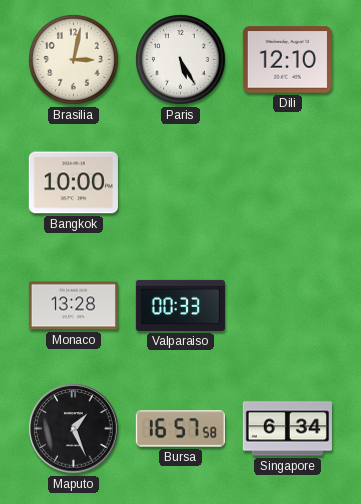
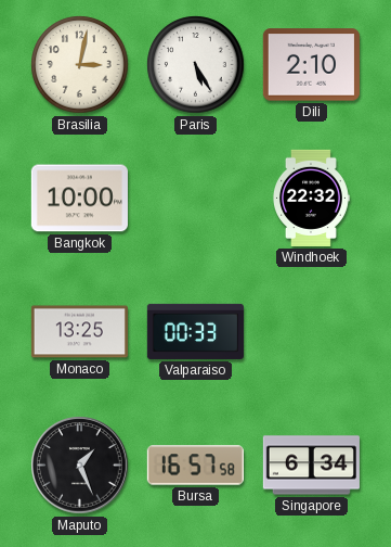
Dili: 12:10 -> 2:10 (311, 65)
Windhoek: none -> 22:32 (312, 198)
Monaco: 13:28 -> 13:25 (79, 332)
